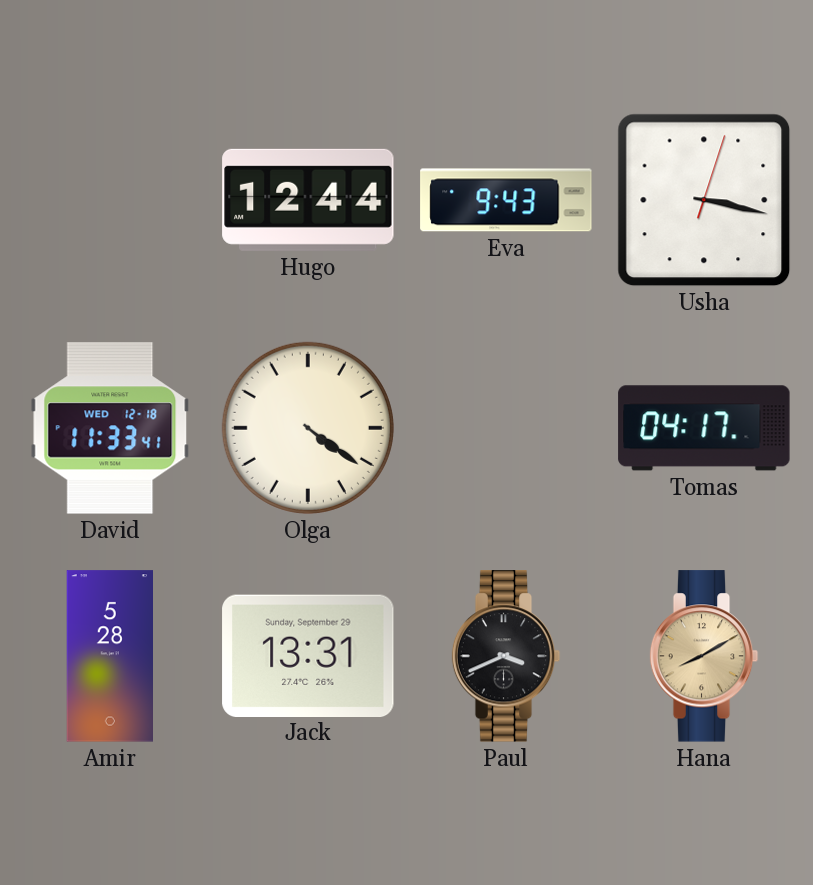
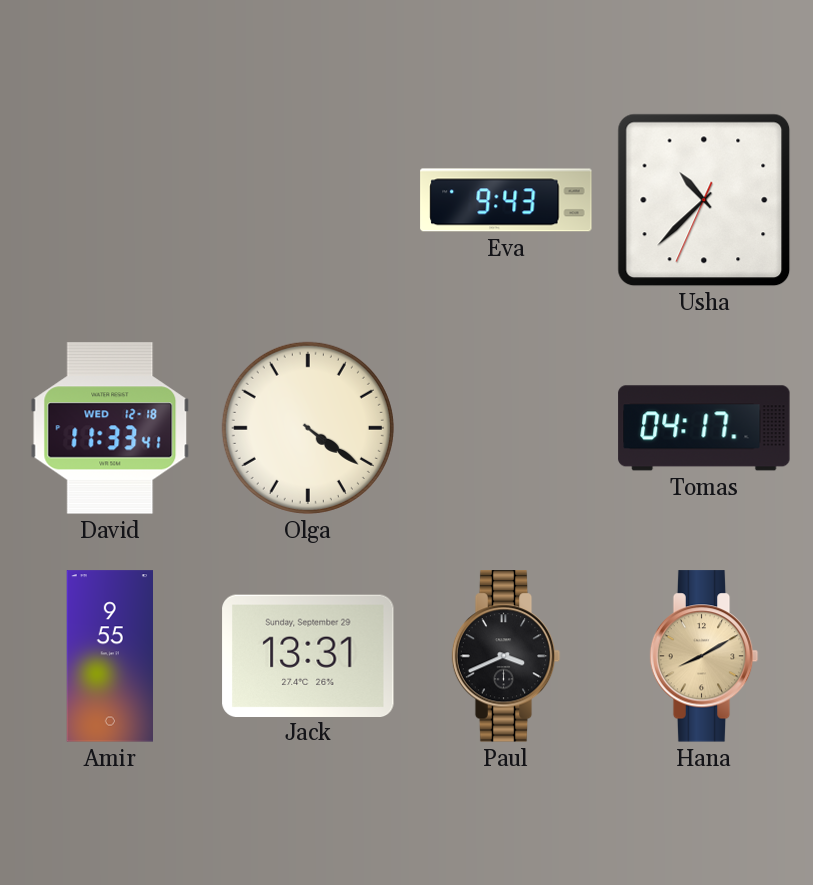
Hugo: 12:44 -> none (308, 200)
Usha: 3:17 -> 10:37 (704, 200)
Amir: 5:28 -> 9:55 (110, 656)
